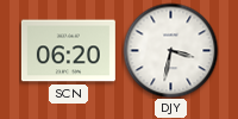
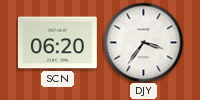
DJY: 3:32 -> 3:36 (143, 42)
